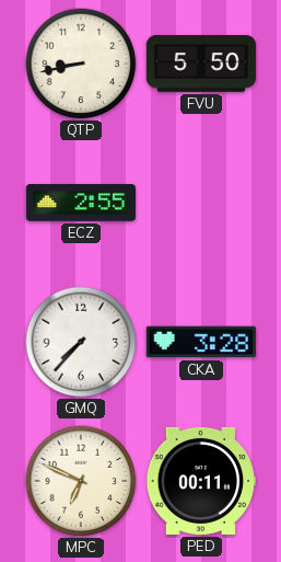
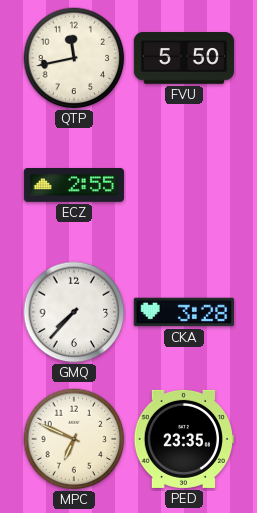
QTP: 8:43 -> 11:43 (74, 58)
PED: 00:11 -> 23:35 (183, 439)
